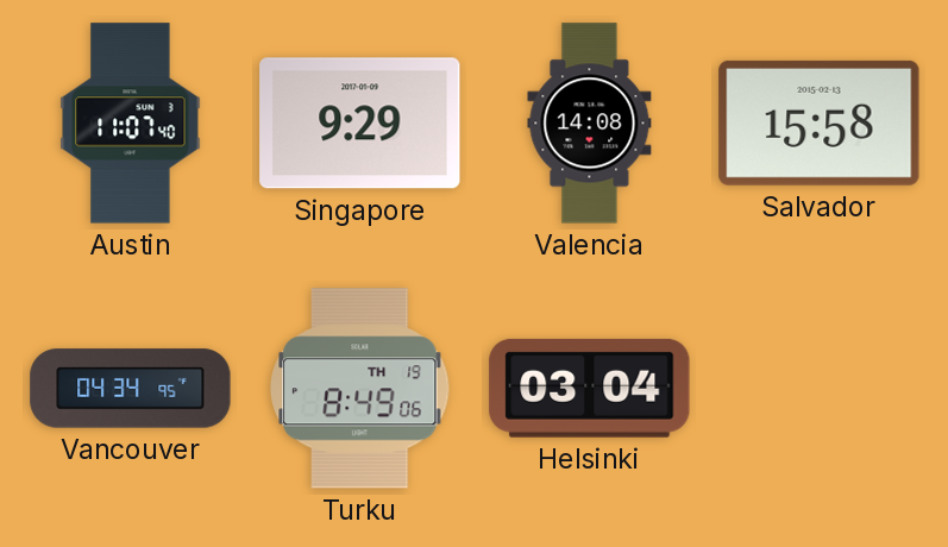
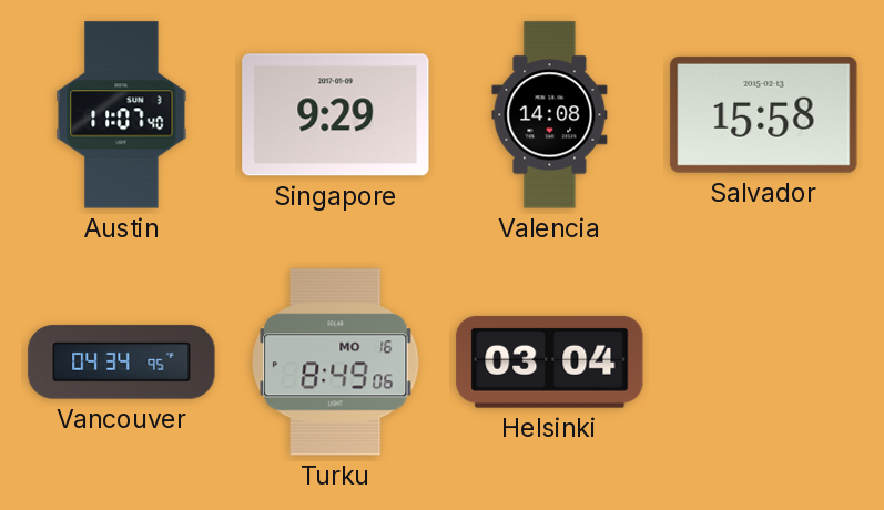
Turku date: TH 19 -> MO 16 (336, 363)
